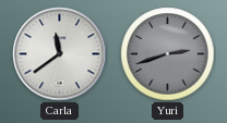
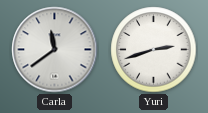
Yuri dial: grey -> white (154, 50)
